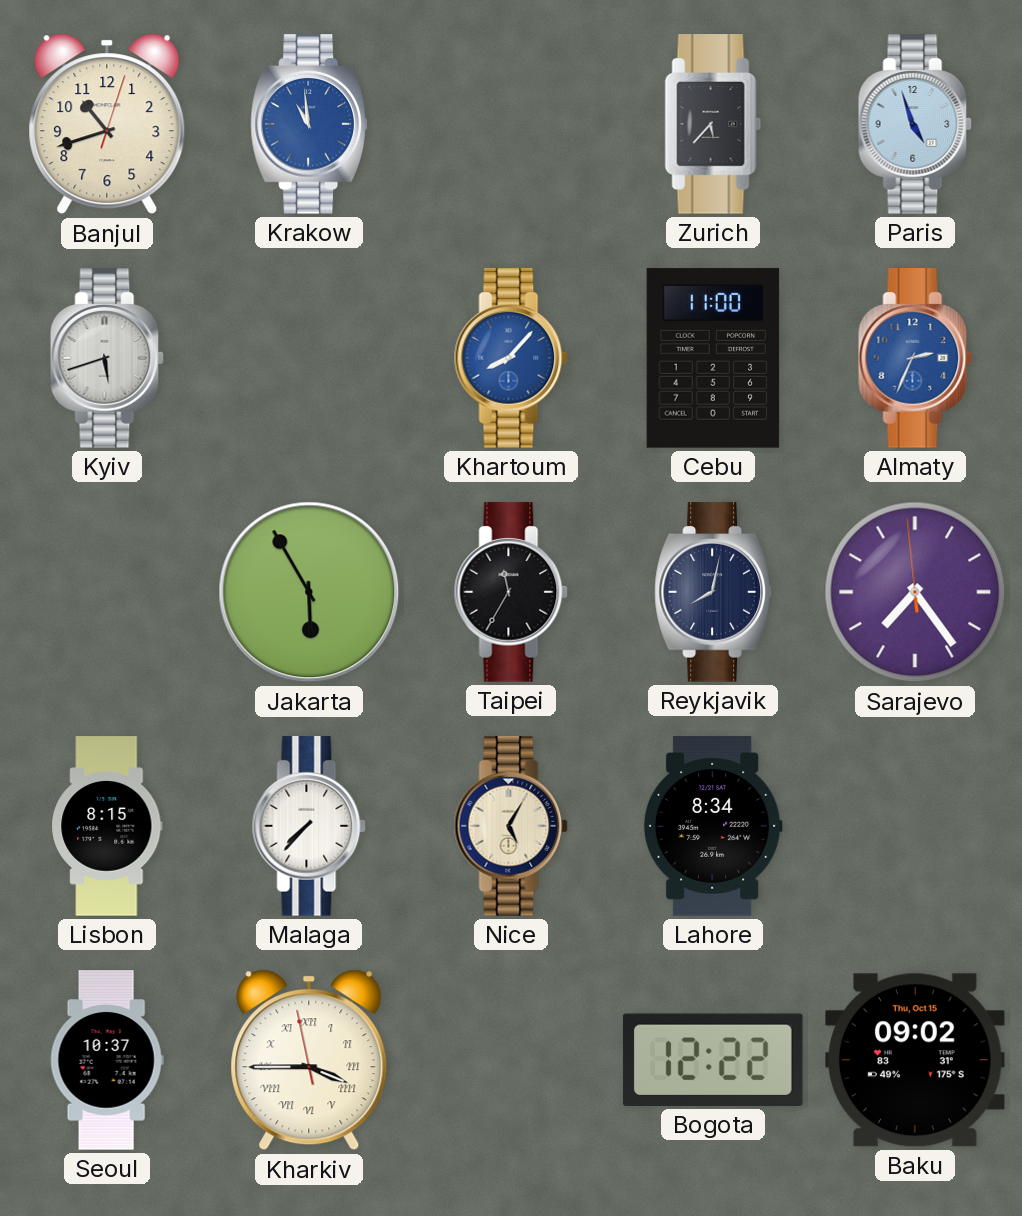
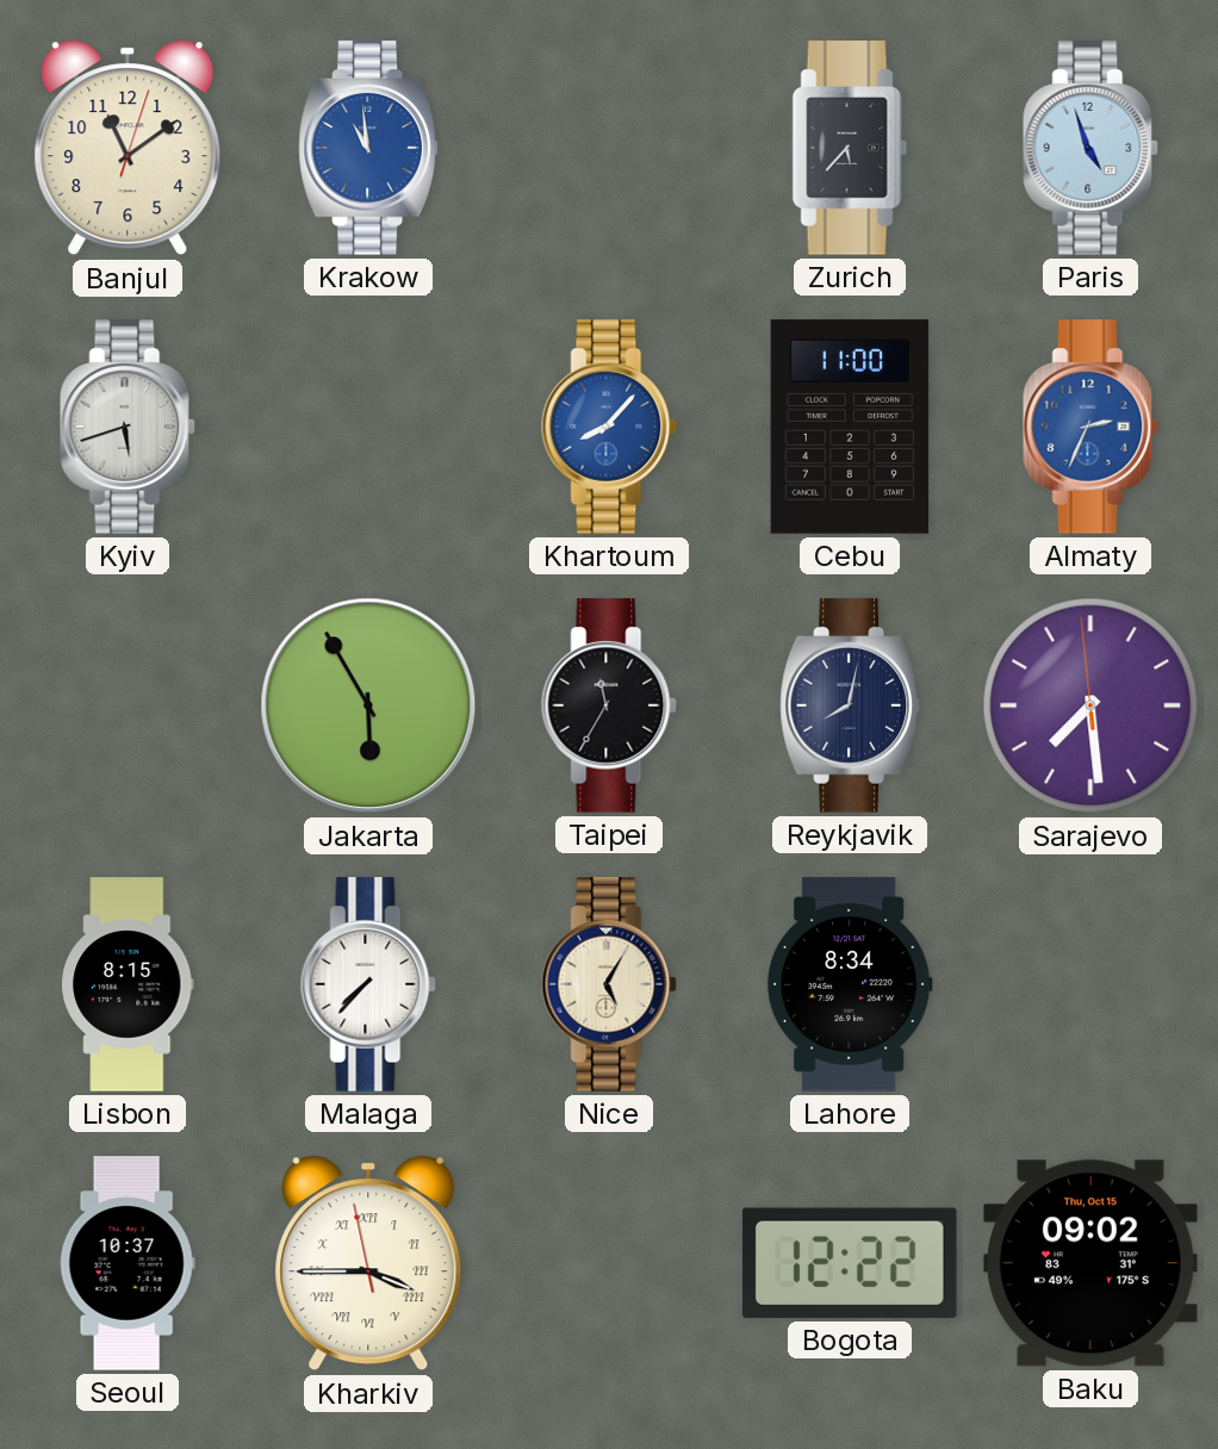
Banjul: 10:42 -> 11:09 (128, 148)
Sarajevo: 7:23 -> 7:28 (1090, 705)
